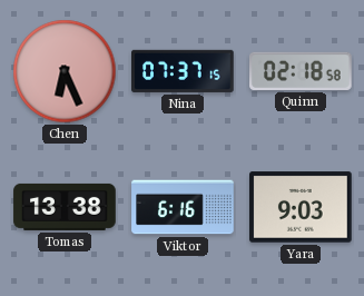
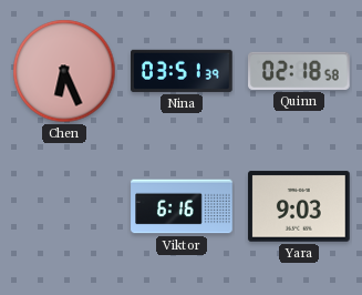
Nina: 07:37 -> 03:51 (183, 71)
Tomas: 13:38 -> none (65, 207)
